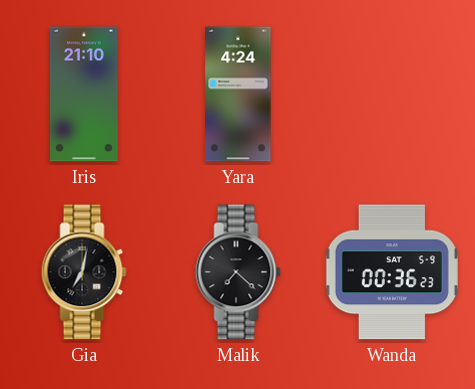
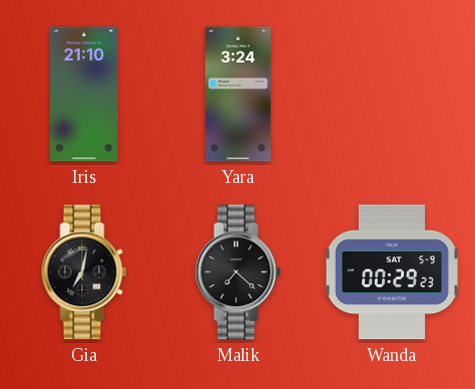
Yara: 4:24 -> 3:24 (238, 94)
Wanda: 00:36 -> 00:29 (392, 272)
